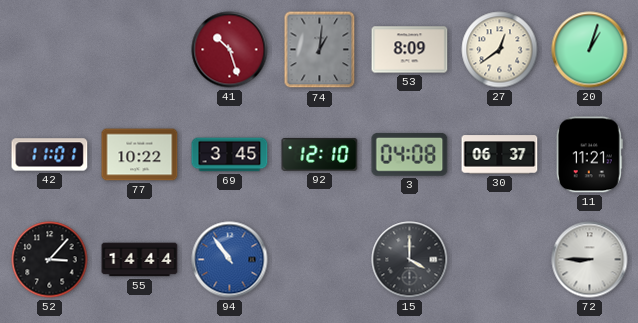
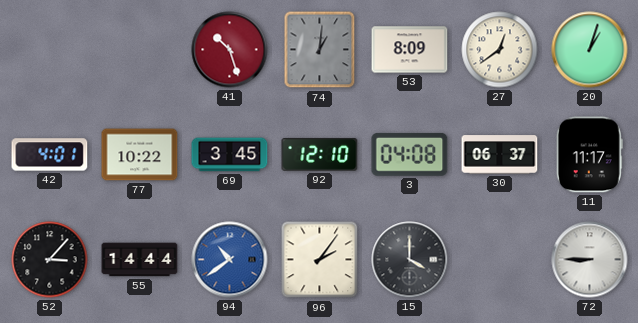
42: 11:01 -> 4:01 (50, 155)
11: 11:21 -> 11:17 (589, 155)
94: 10:54 -> 10:39 (230, 260)
96: none -> 2:06 (320, 260)
